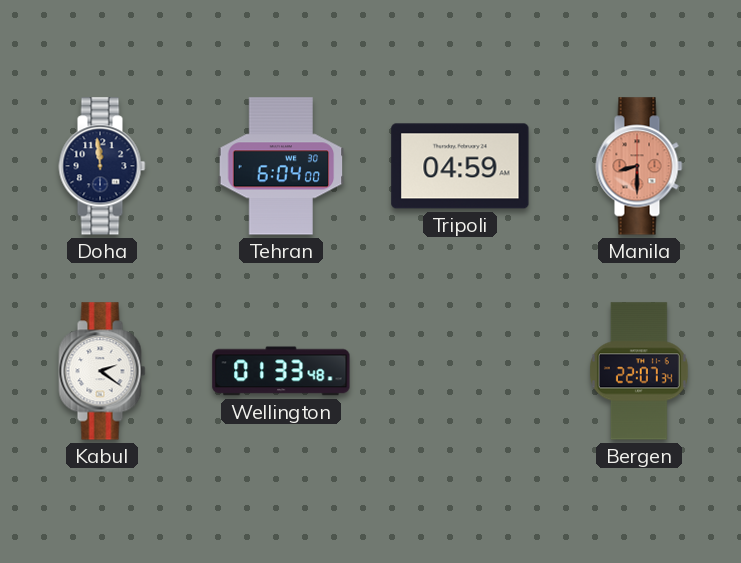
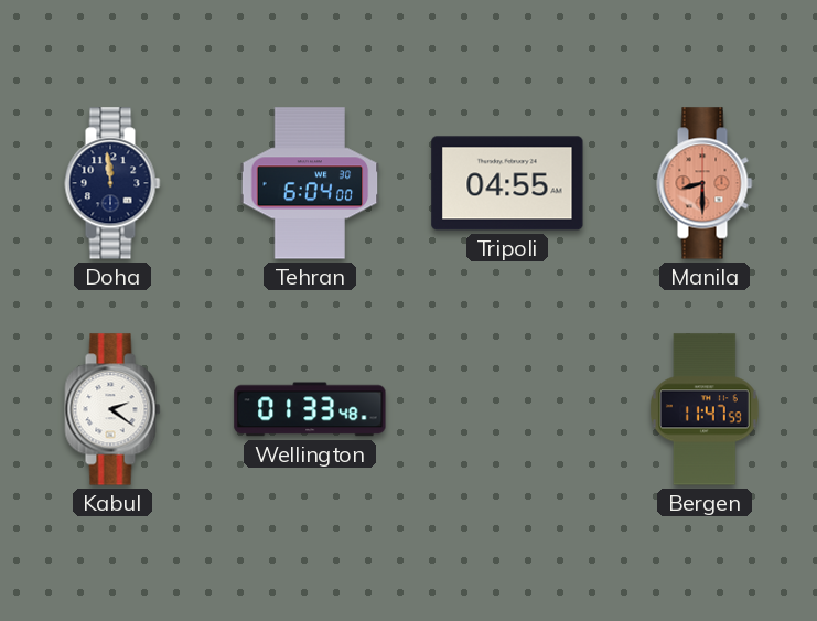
Tripoli: 04:59 -> 04:55 (507, 183)
Bergen: 22:07 -> 11:47 (705, 409)
